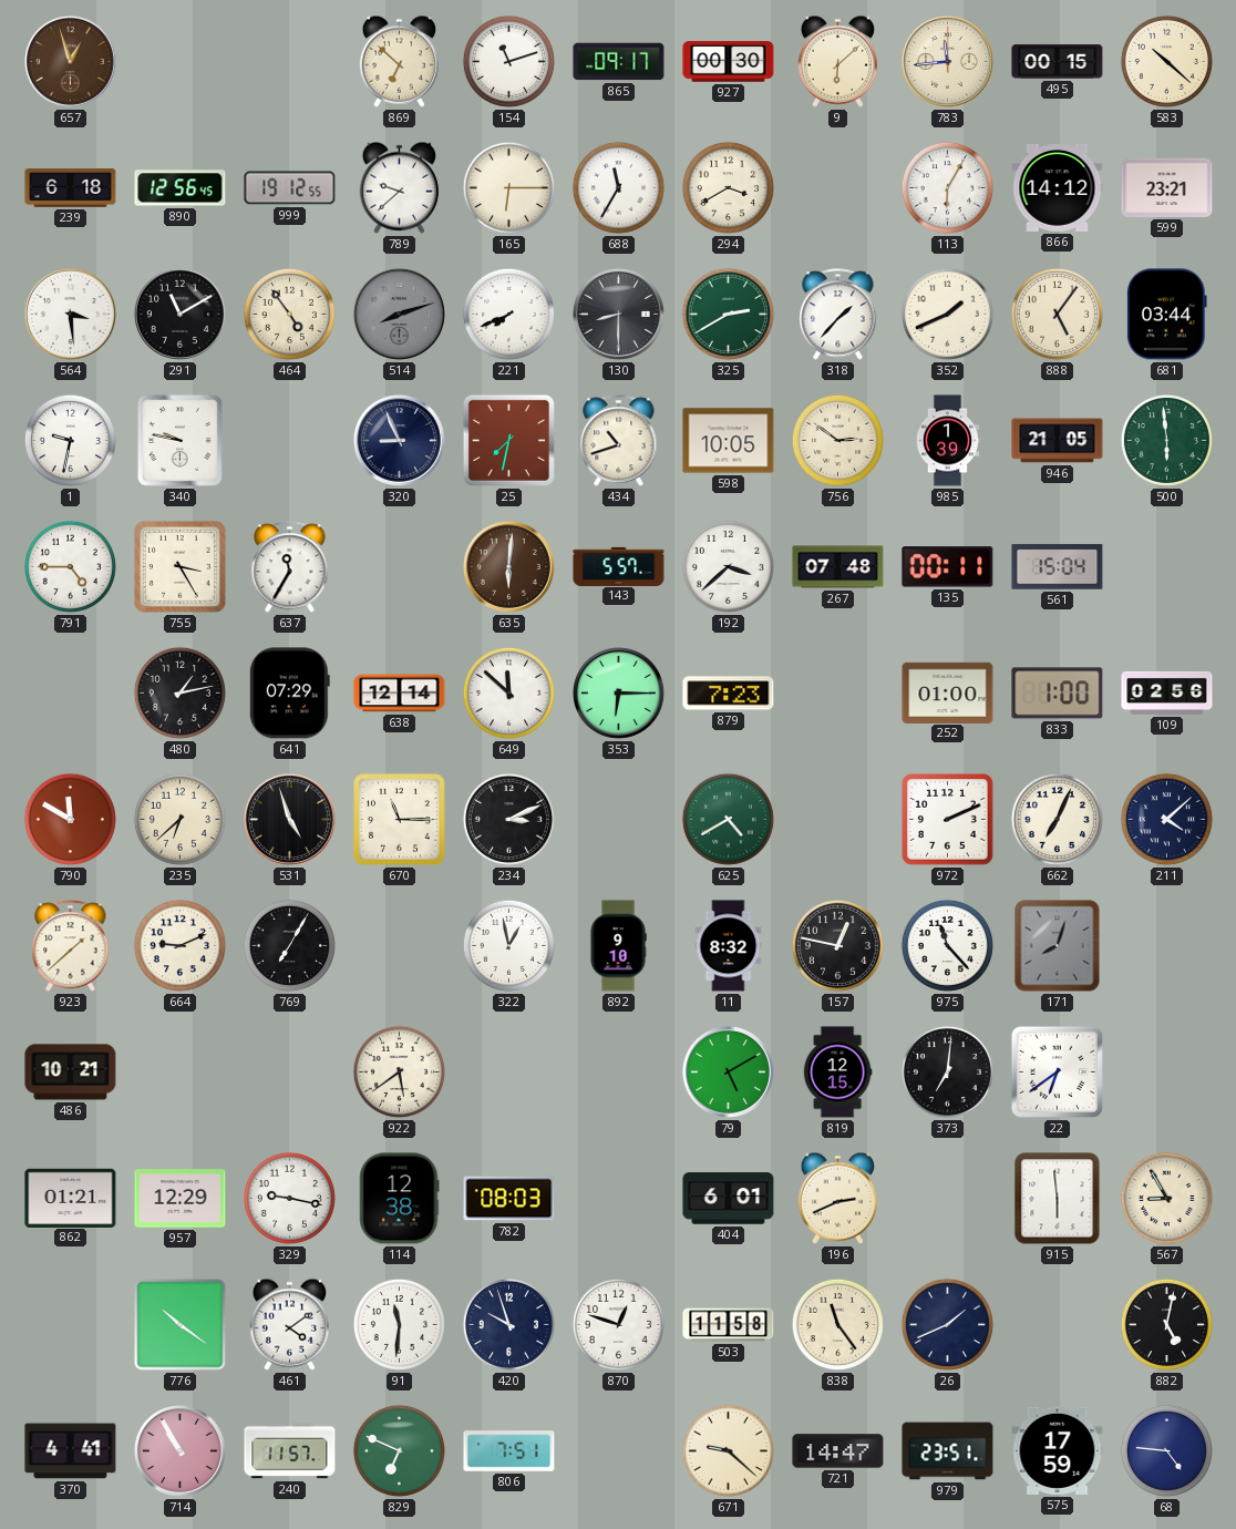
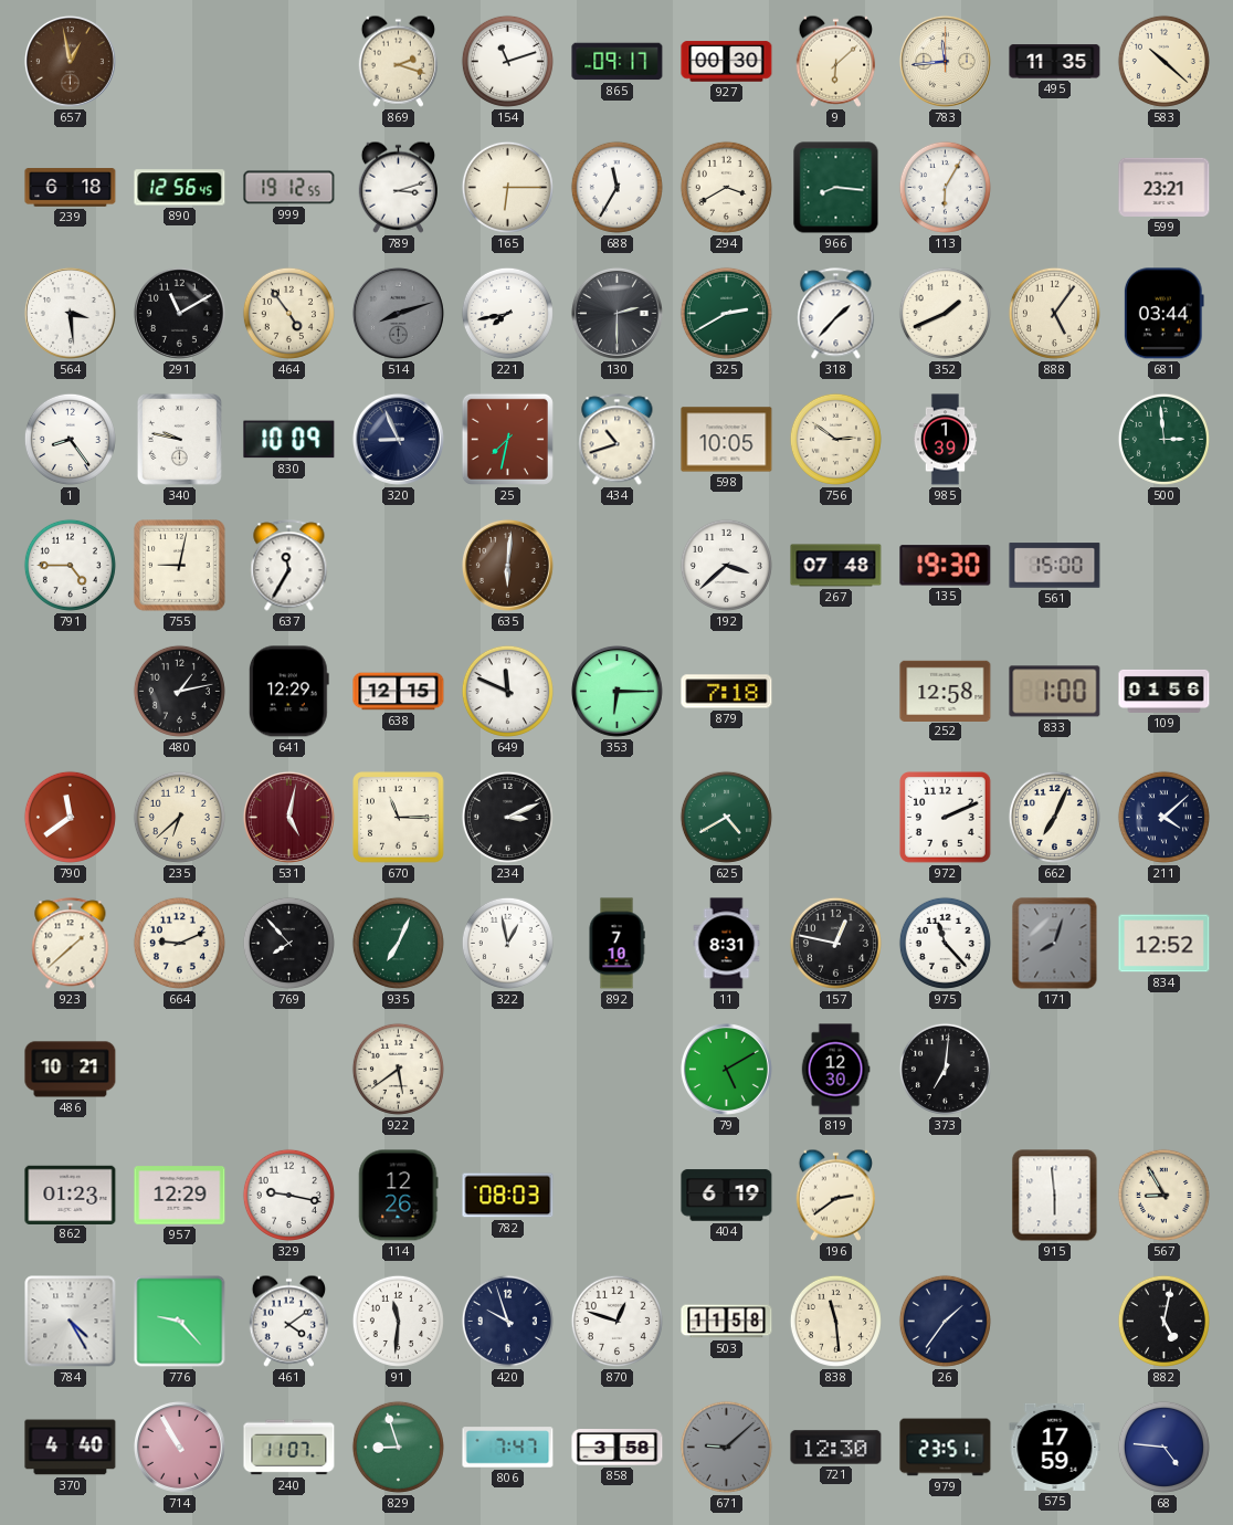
657: 12:57 -> 12:58 (70, 61)
869: 6:52 -> 2:18 (398, 61)
495: 00:15 -> 11:35 (1055, 62)
789: 9:38 -> 3:12 (398, 187)
966: none -> 8:16 (836, 188)
866: 14:12 -> none (1058, 187)
221: 7:41 -> 7:43 (507, 313)
130: 8:30 -> 2:30 (616, 313)
1: 9:32 -> 8:24 (70, 439)
830: none -> 10:09 (289, 440)
946: 21:05 -> none (1058, 441)
500: 5:59 -> 2:59 (1163, 439)
755: 3:25 -> 9:02 (180, 566)
143: 5:57 -> none (619, 566)
135: 00:11 -> 19:30 (946, 566)
561: 15:04 -> 15:00 (1055, 566)
641: 07:29 -> 12:29 (288, 692)
638: 12:14 -> 12:15 (399, 692)
649: 11:52 -> 11:49 (507, 691)
879: 7:23 -> 7:18 (727, 692)
252: 01:00 -> 12:58 (946, 691)
109: 02:56 -> 01:56 (1164, 691)
790: 11:50 -> 11:39 (70, 817)
531: 4:57 -> 5:02 (288, 817)
531 dial: black -> burgundy (288, 817)
769: 7:05 -> 7:53 (288, 943)
935: none -> 7:04 (398, 943)
892: 9:10 -> 7:10 (616, 944)
11: 8:32 -> 8:31 (727, 944)
834: none -> 12:52 (1164, 944)
819: 12:15 -> 12:30 (835, 1070)
22: 6:39 -> none (1057, 1071)
862: 01:21 -> 01:23 (71, 1195)
114: 12:38 -> 12:26 (398, 1196)
404: 6:01 -> 6:19 (727, 1196)
196: 2:41 -> 2:39 (835, 1195)
784: none -> 4:25 (71, 1322)
776: 10:21 -> 9:23 (180, 1322)
838: 11:24 -> 11:29 (835, 1321)
26: 1:41 -> 1:36 (945, 1321)
370: 4:41 -> 4:40 (71, 1448)
240: 11:57 -> 11:07 (289, 1448)
829: 6:49 -> 8:57 (398, 1447)
806: 7:51 -> 7:47 (508, 1448)
858: none -> 3:58 (618, 1448)
671: 9:22 -> 9:08 (726, 1447)
671 dial: cream -> grey (726, 1447)
721: 14:47 -> 12:30 (836, 1448)
